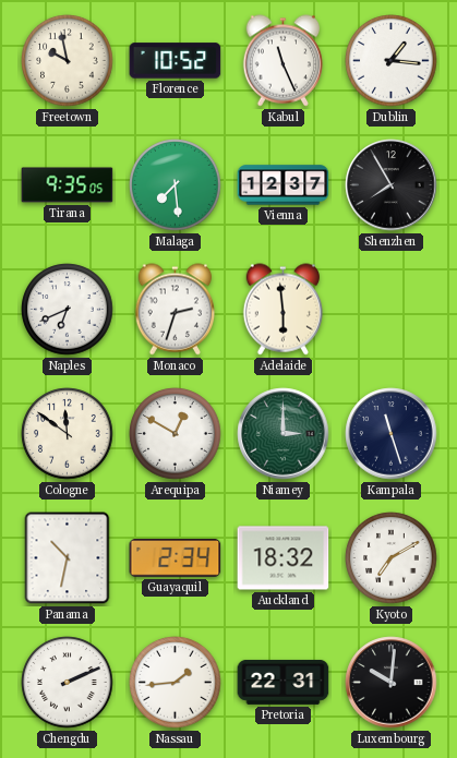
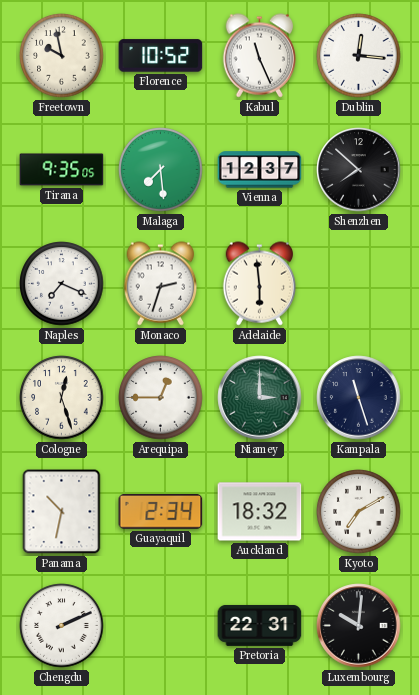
Dublin: 1:16 -> 12:16 (359, 56)
Shenzhen: 7:55 -> 7:52 (359, 170)
Naples: 6:41 -> 7:19 (62, 284)
Cologne: 11:51 -> 12:27 (62, 398)
Arequipa: 12:50 -> 12:45 (161, 398)
Nassau: 1:44 -> none (176, 683)
